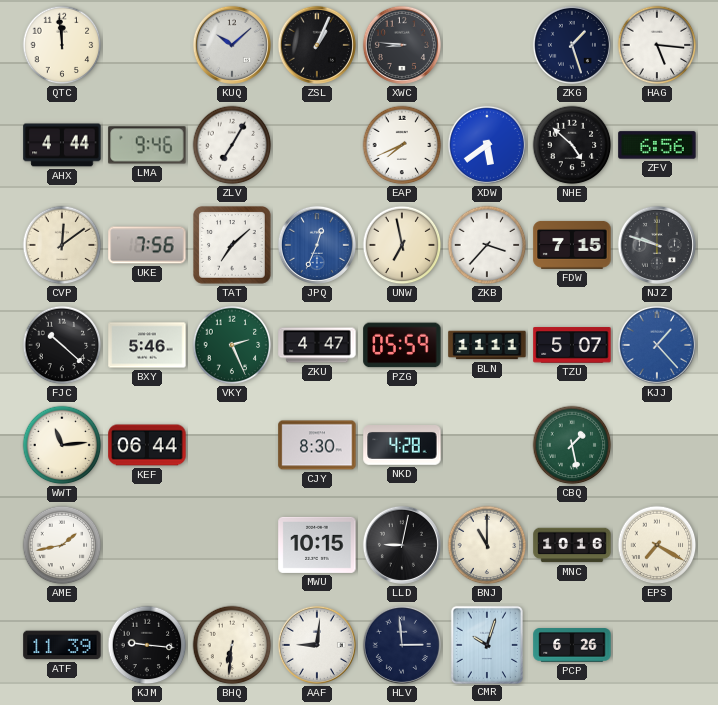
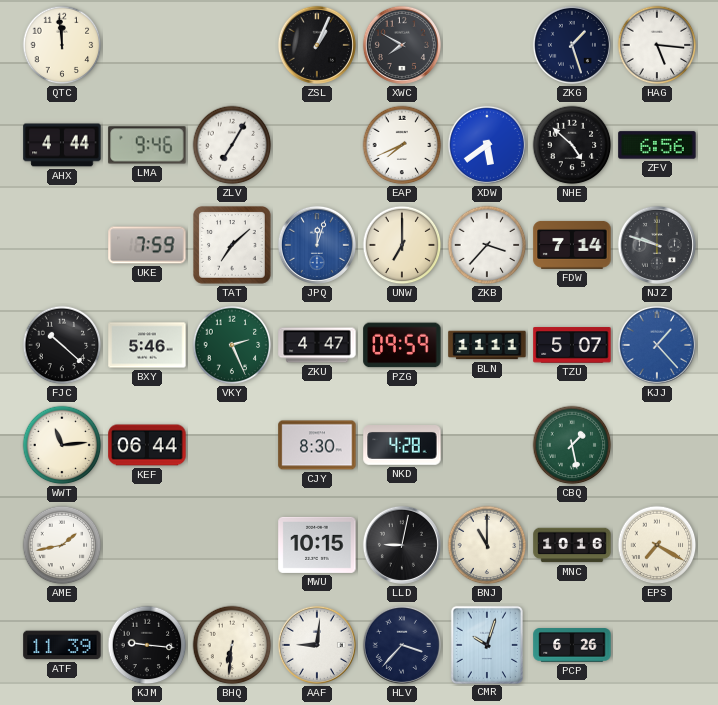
KUQ: 10:08 -> none (232, 45)
XWC: 8:46 -> 7:50 (402, 45)
CVP: 12:09 -> none (62, 245)
UKE: 7:56 -> 7:59 (147, 245)
JPQ: 12:34 -> 12:03 (317, 245)
UNW: 6:58 -> 7:00 (402, 245)
FDW: 7:15 -> 7:14 (572, 245)
PZG: 05:59 -> 09:59 (402, 345)
HLV: 2:59 -> 3:37 (402, 645)
